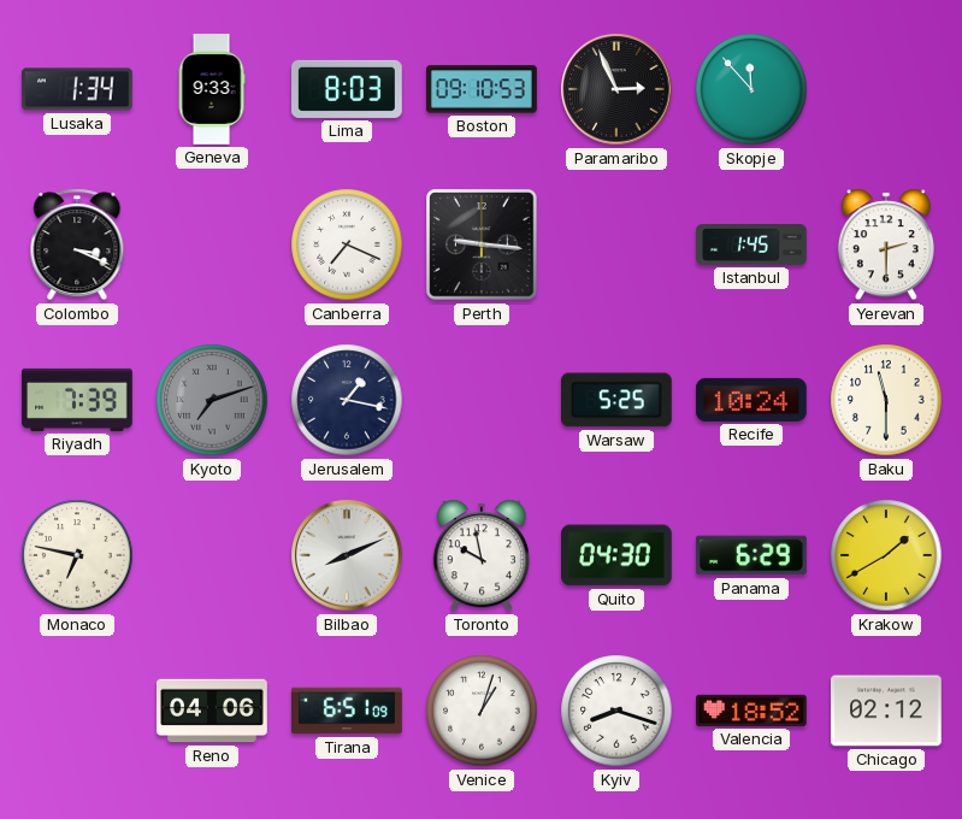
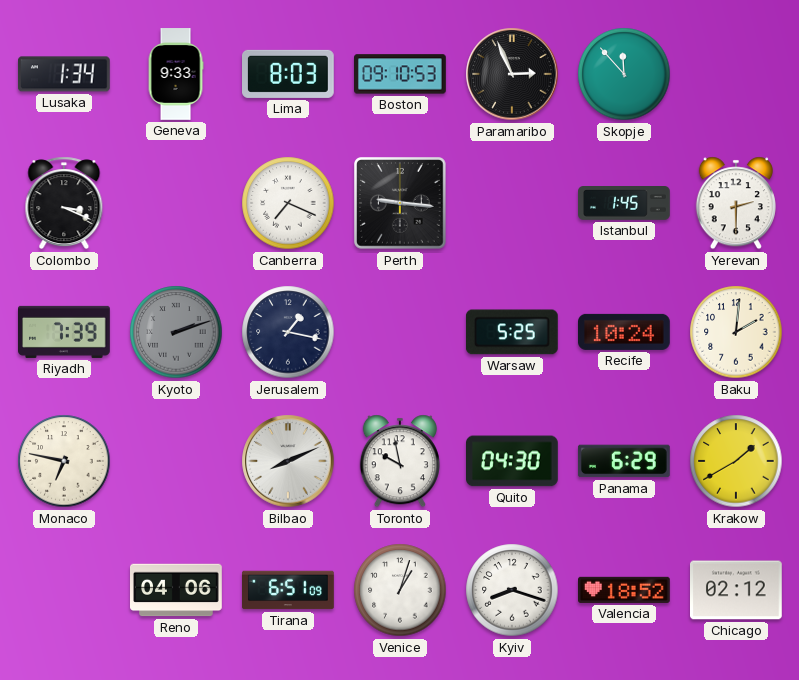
Kyoto: 7:12 -> 2:12 (176, 332)
Baku: 11:30 -> 2:01 (736, 332)
